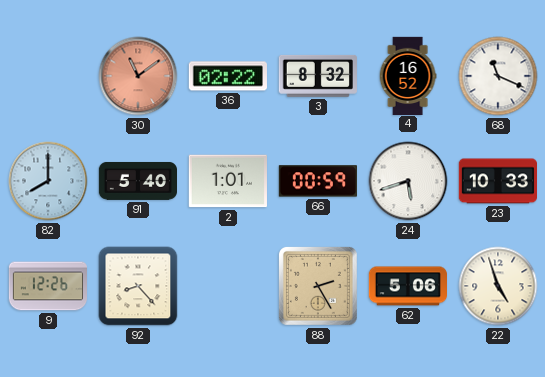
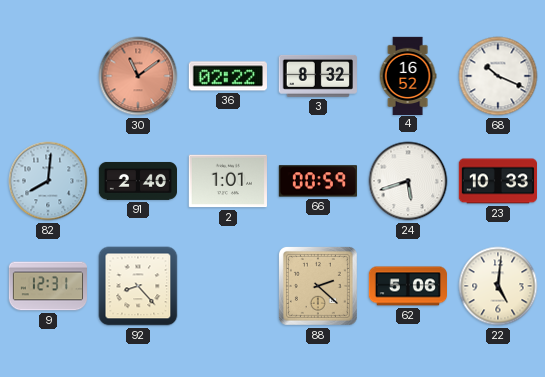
68: 11:19 -> 10:19 (498, 76)
82: 8:00 -> 8:01 (48, 181)
91: 5:40 -> 2:40 (137, 181)
9: 12:26 -> 12:31 (47, 286)
88: 2:25 -> 2:22 (318, 286)
22: 4:57 -> 5:01 (498, 286)
